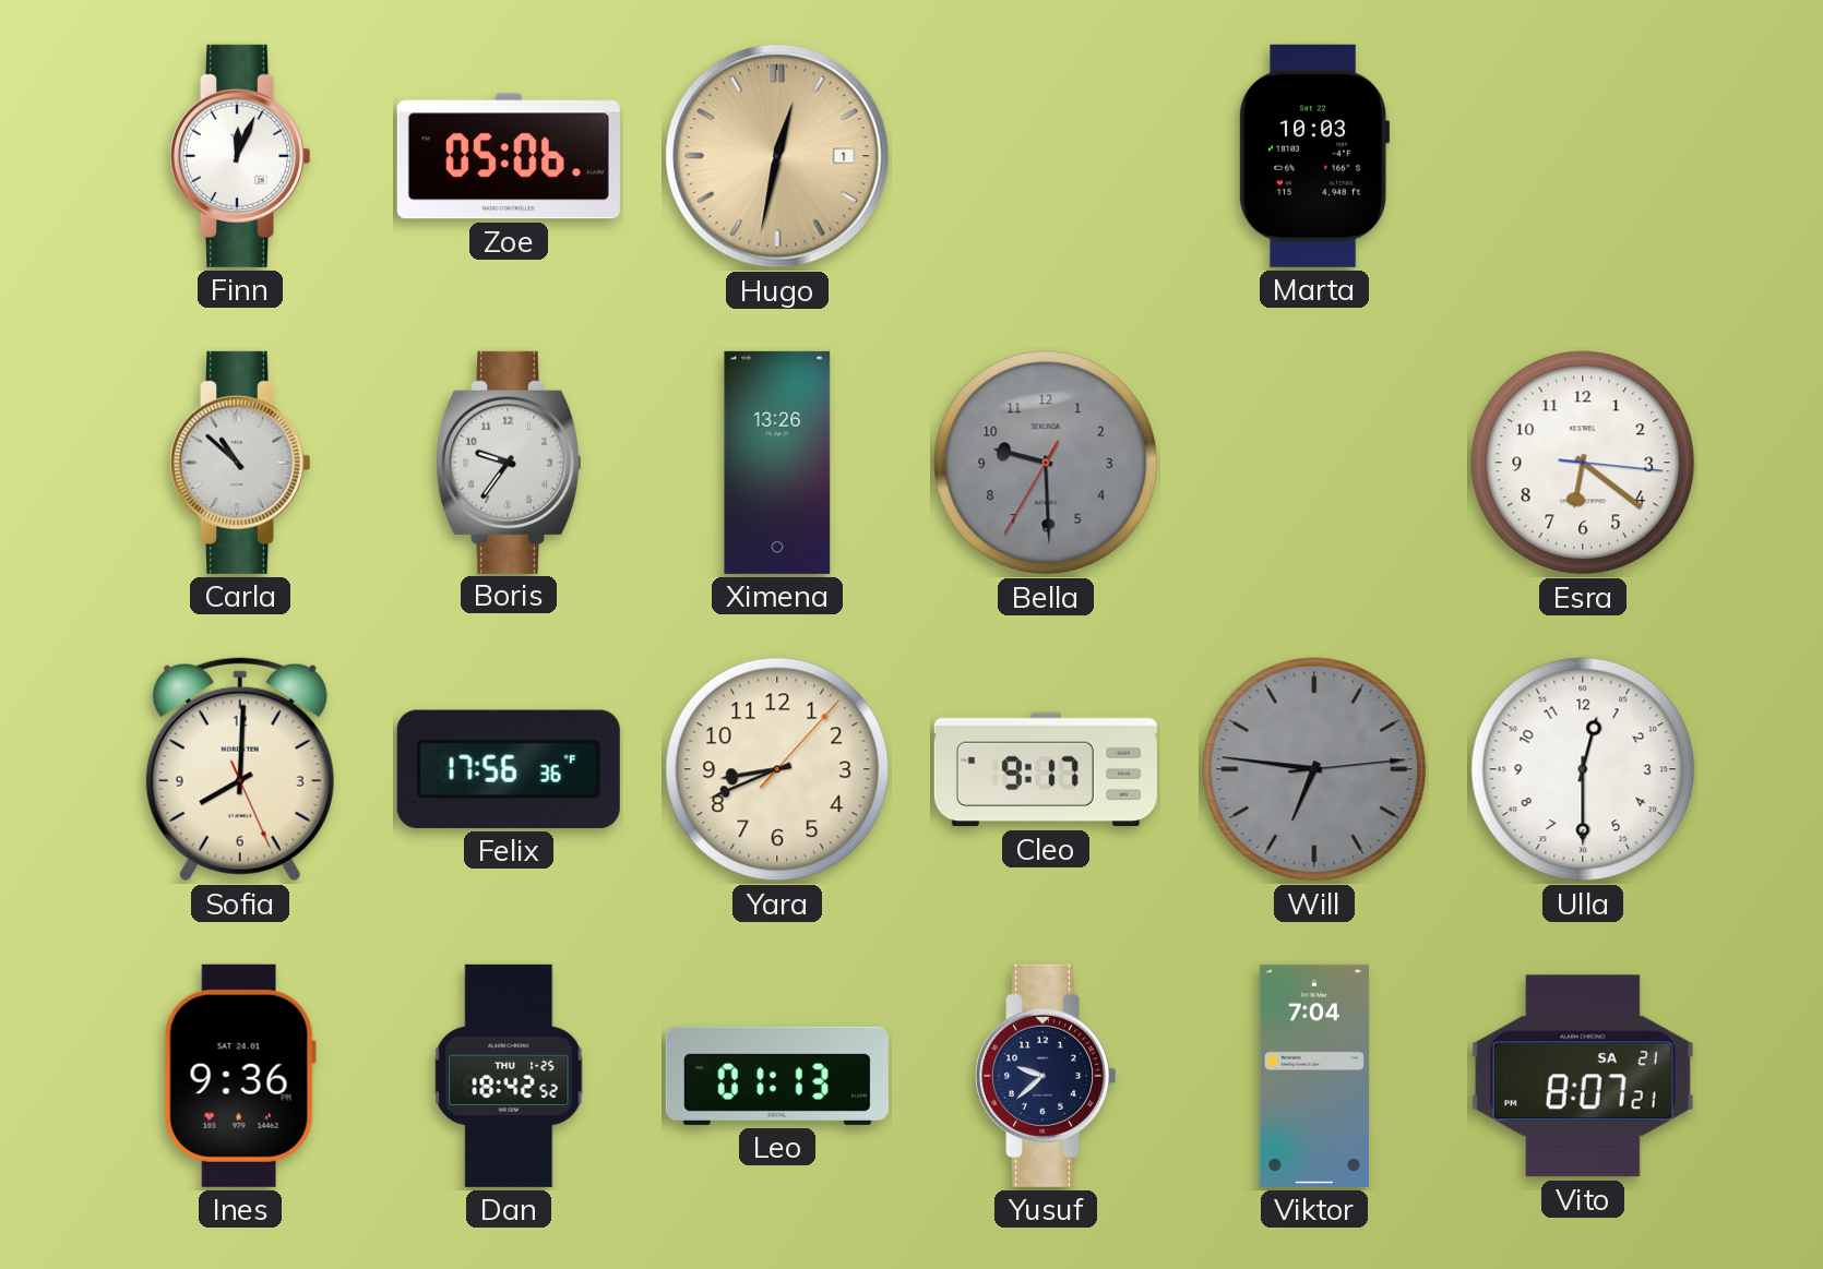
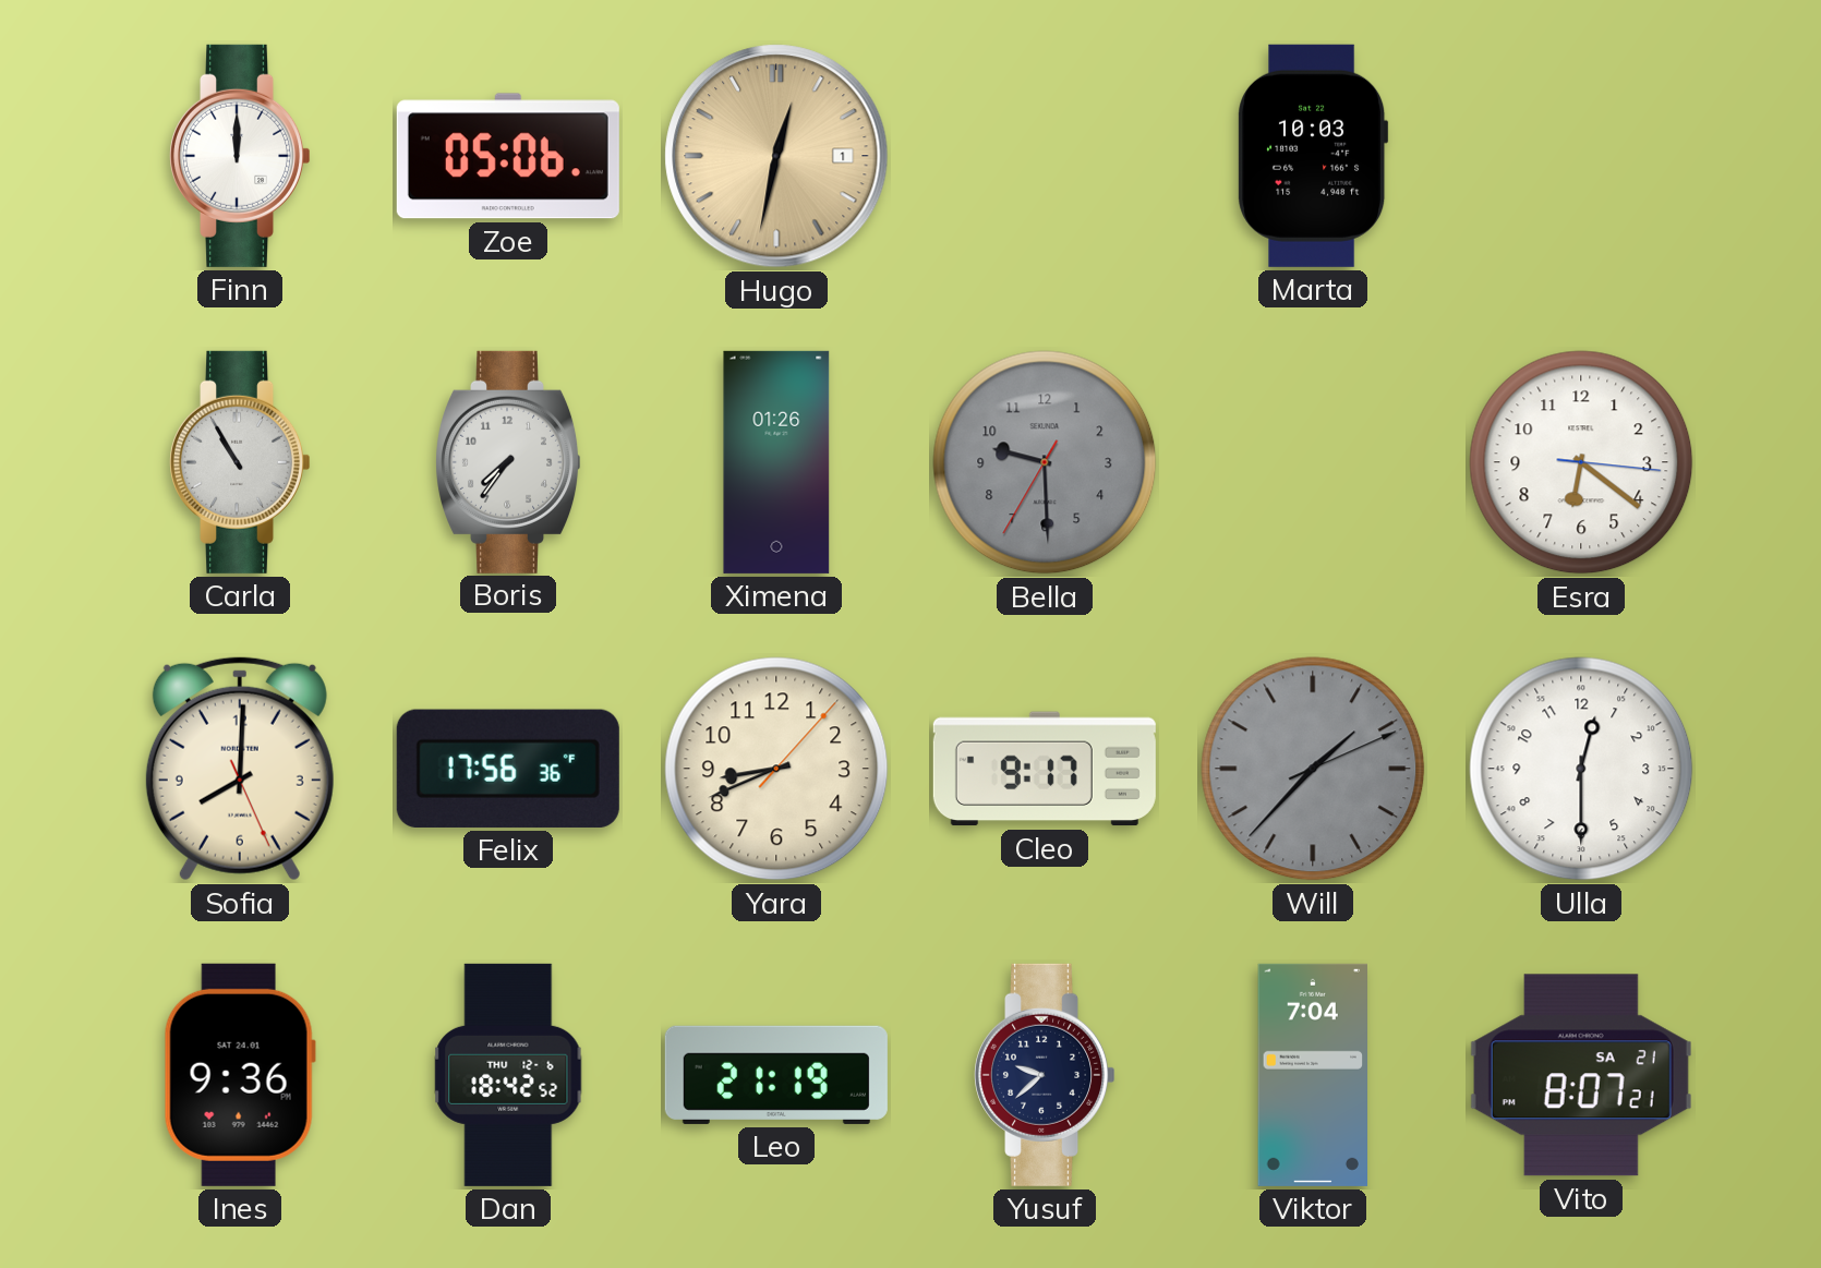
Finn: 12:04 -> 12:00 (241, 156)
Carla: 10:52 -> 10:55 (241, 462)
Boris: 9:36 -> 7:36 (509, 462)
Ximena: 13:26 -> 01:26 (776, 462)
Will: 6:46 -> 1:37 (1313, 769)
Dan date: THU 1-25 -> THU 12-6 (508, 1075)
Leo: 01:13 -> 21:19 (776, 1075)
